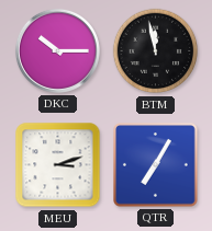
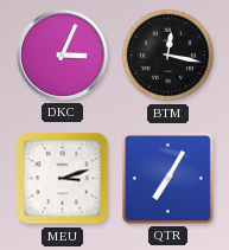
DKC: 10:15 -> 3:04 (62, 55)
BTM: 11:58 -> 12:17 (168, 56)
